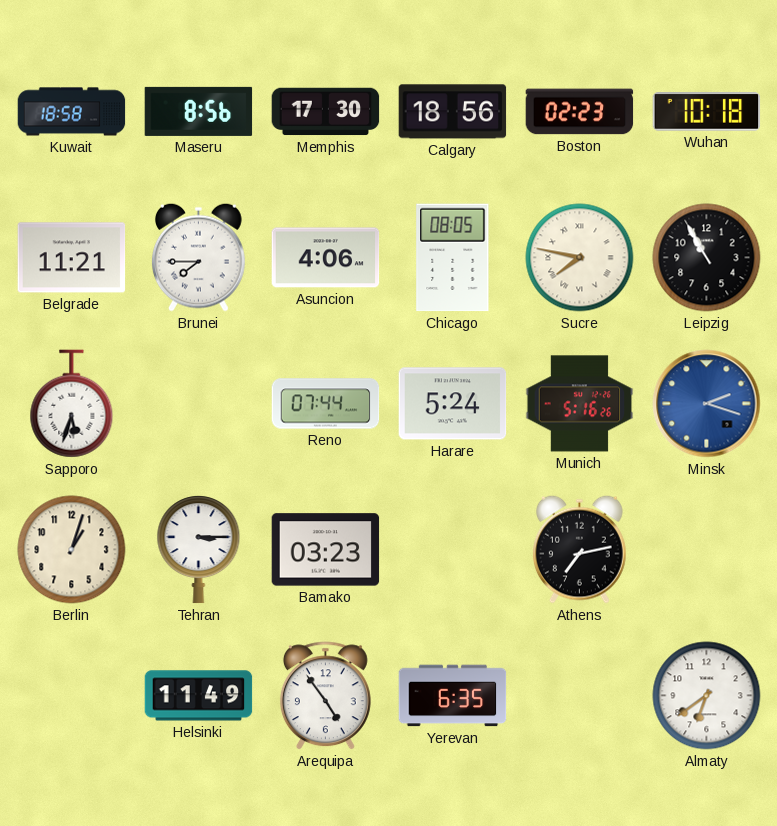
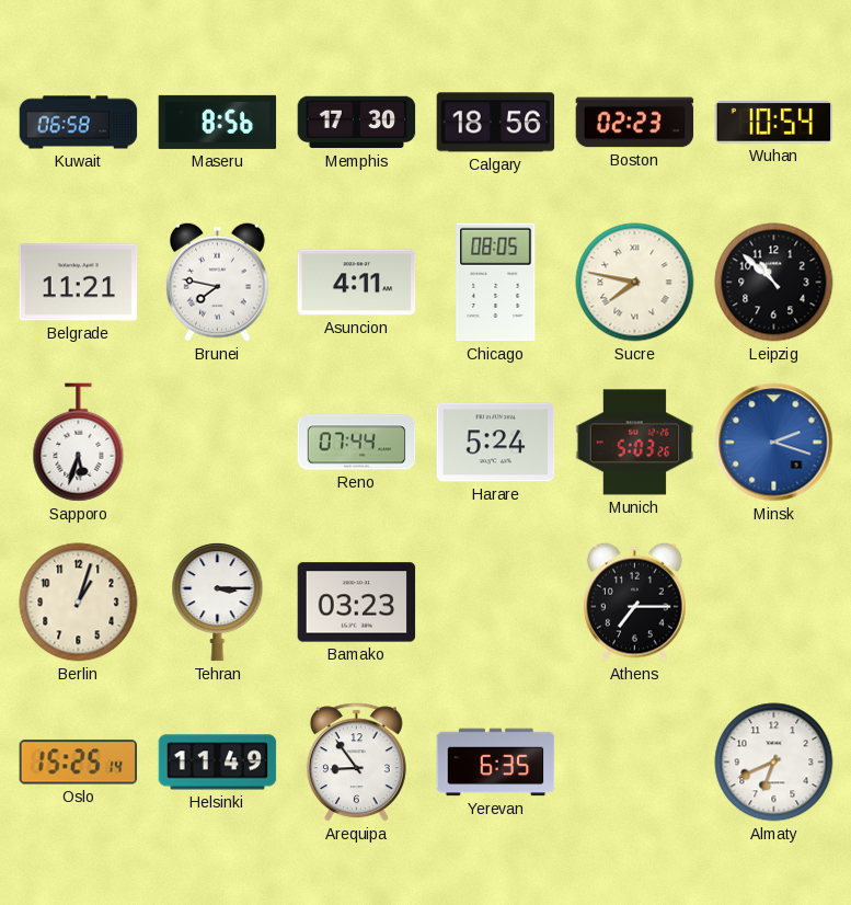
Kuwait: 18:58 -> 06:58 (79, 123)
Wuhan: 10:18 -> 10:54 (774, 123)
Brunei: 7:45 -> 7:47 (218, 282)
Asuncion: 4:06 -> 4:11 (357, 283)
Leipzig: 10:55 -> 10:52 (774, 283)
Munich: 5:16 -> 5:03 (635, 443)
Athens: 7:13 -> 7:15 (635, 602)
Oslo: none -> 15:25 (79, 763)
Arequipa: 4:54 -> 8:54 (356, 763)
Almaty: 6:39 -> 6:41 (774, 763)
